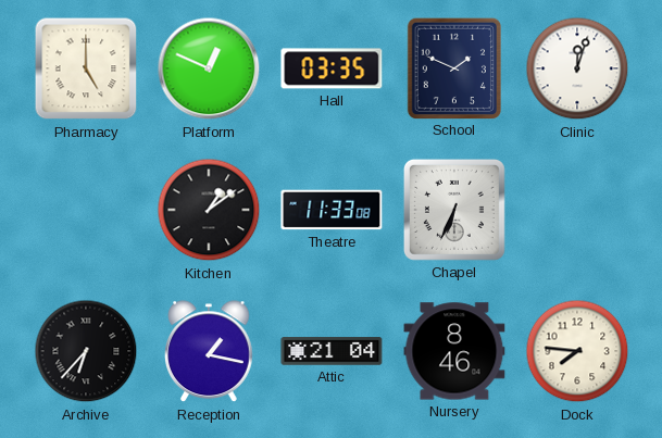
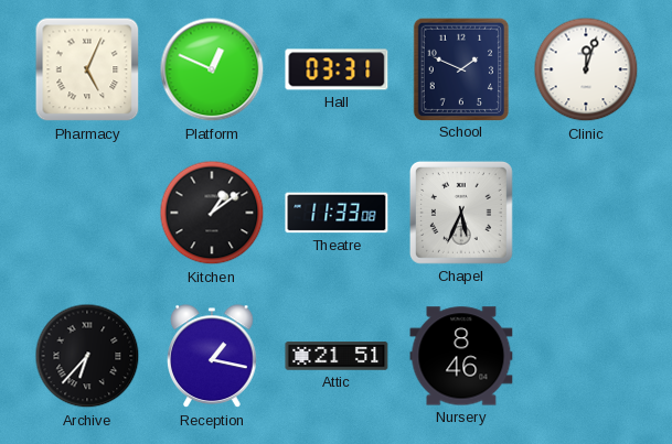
Pharmacy: 5:00 -> 5:04 (87, 69)
Hall: 03:35 -> 03:31 (337, 69)
Chapel: 6:34 -> 5:34 (461, 213)
Attic: 21:04 -> 21:51 (337, 356)
Dock: 7:46 -> none (577, 351)
